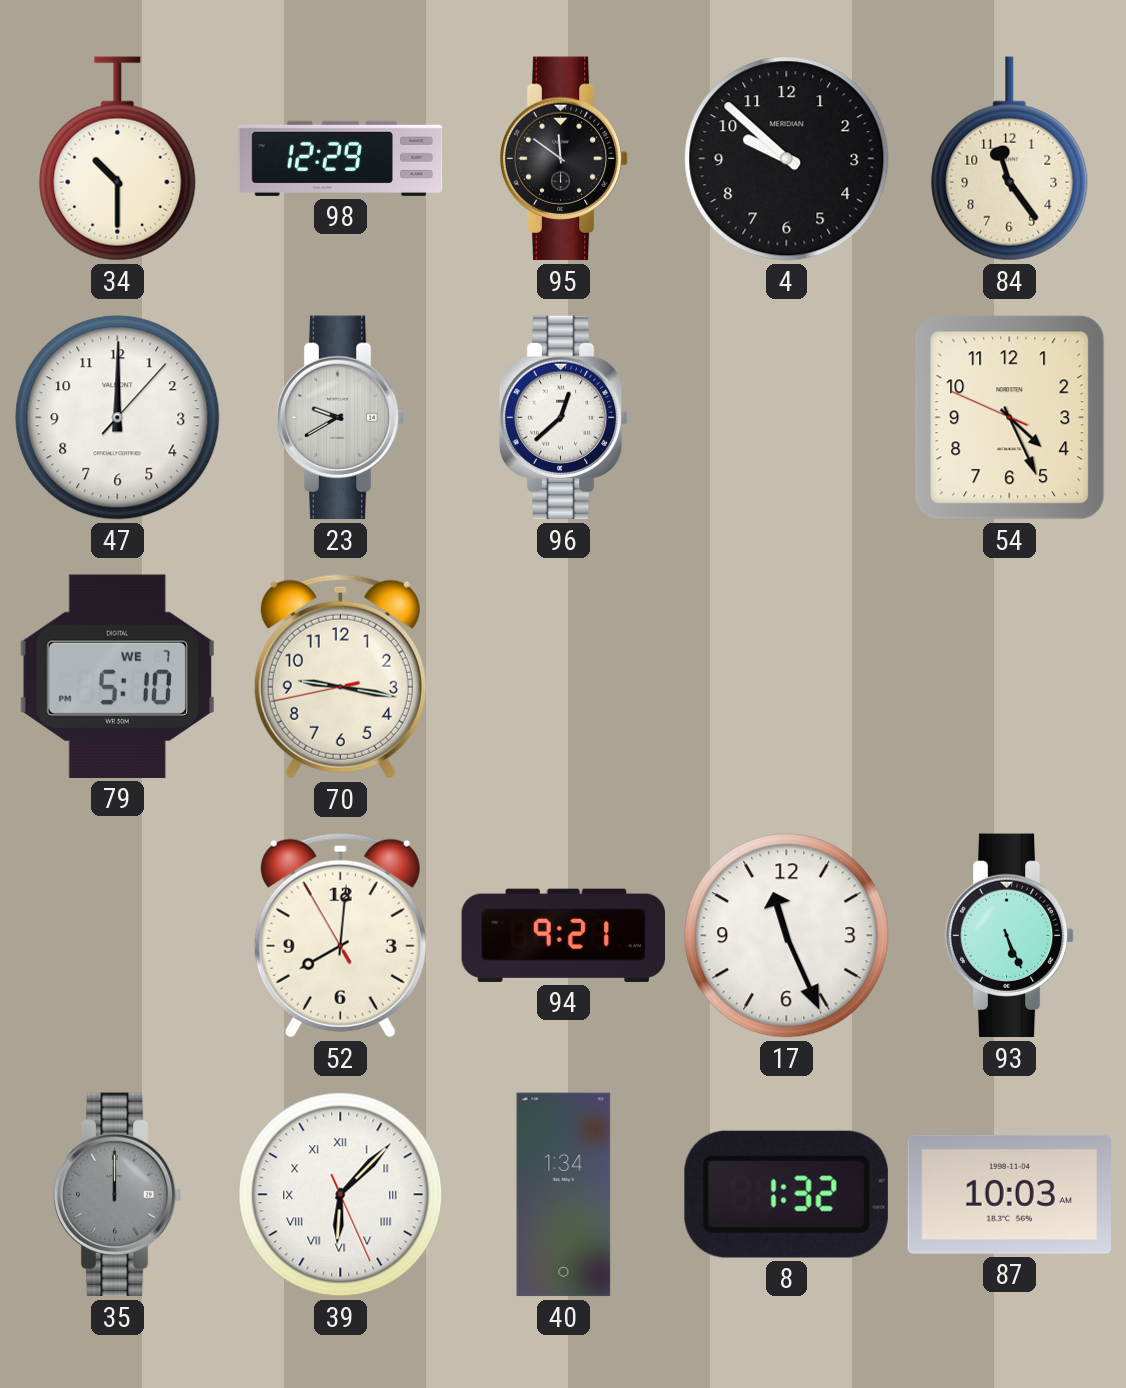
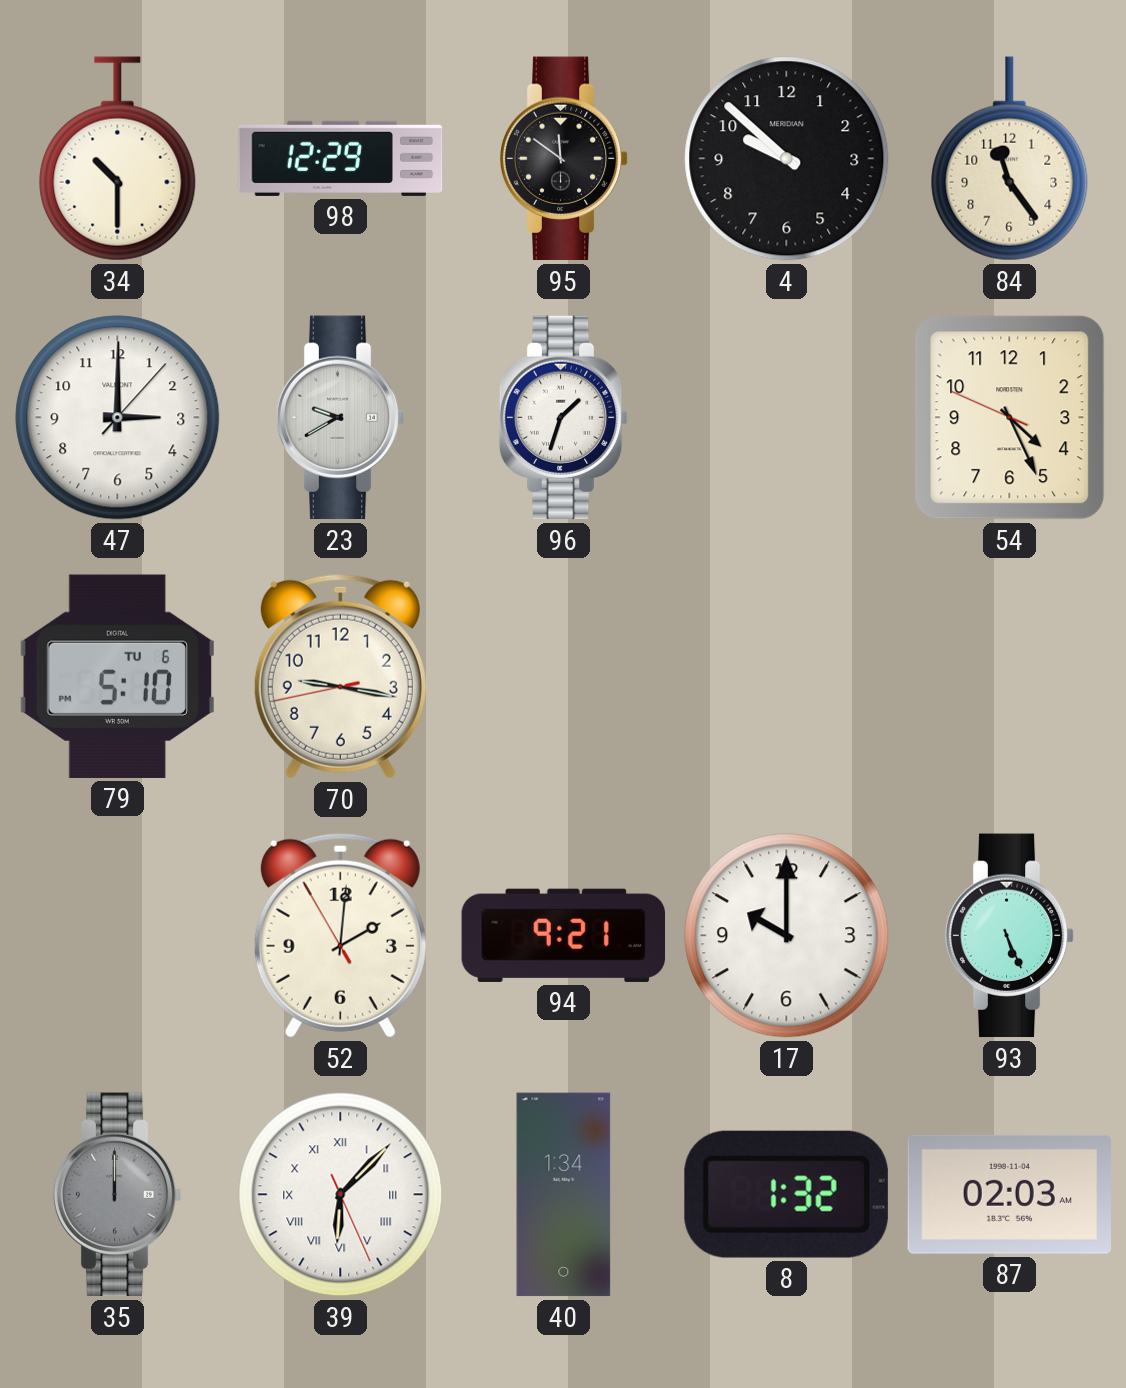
47: 12:00 -> 3:00 (118, 418)
96: 12:38 -> 1:33 (564, 418)
79 date: WE 7 -> TU 6 (117, 676)
52: 8:00 -> 2:00 (340, 935)
17: 11:26 -> 10:00 (787, 936)
87: 10:03 -> 02:03 (1010, 1194)
